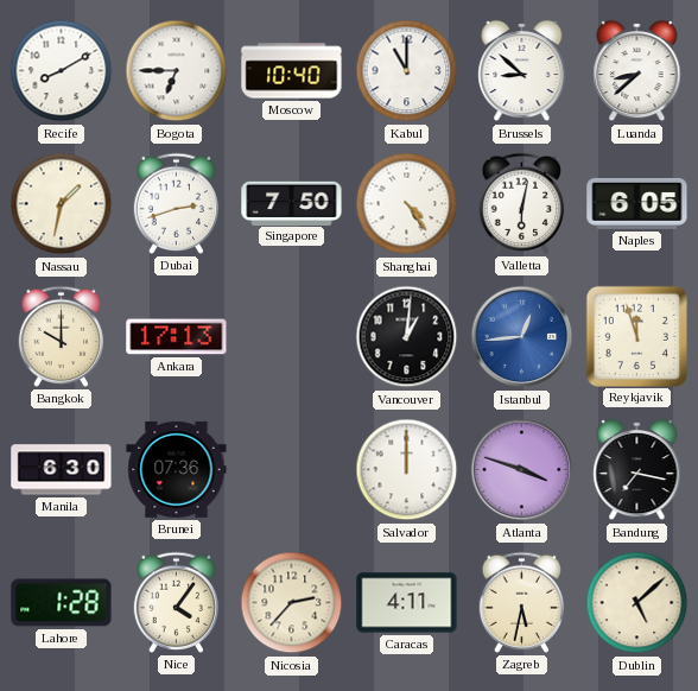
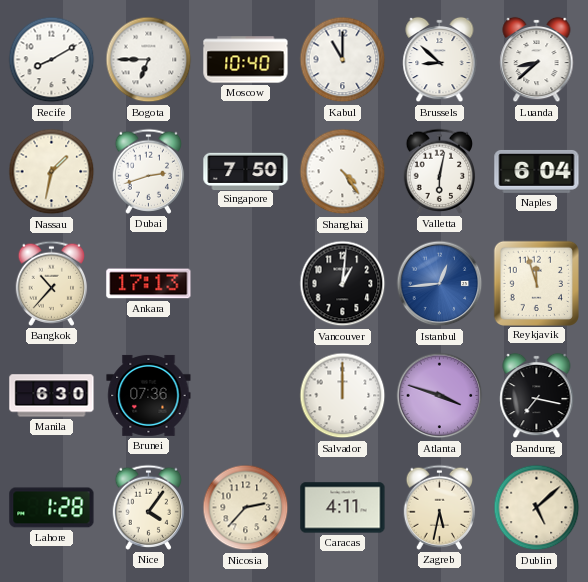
Naples: 6:05 -> 6:04 (537, 171)
Bangkok: 10:00 -> 10:37 (52, 283)
